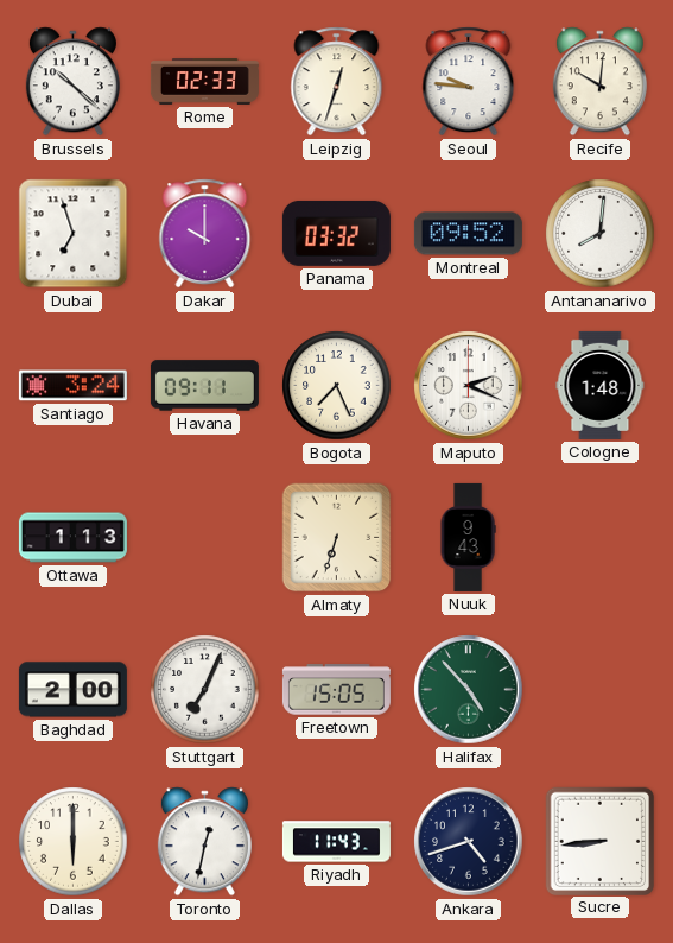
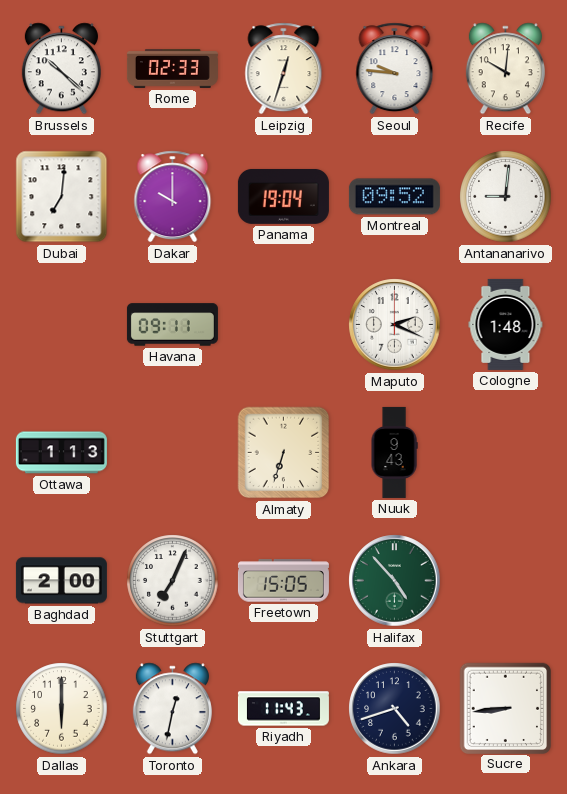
Dubai: 6:57 -> 7:01 (62, 197)
Panama: 03:32 -> 19:04 (283, 196)
Antananarivo: 8:01 -> 9:01 (506, 197)
Santiago: 3:24 -> none (72, 386)
Bogota: 7:26 -> none (337, 386)
